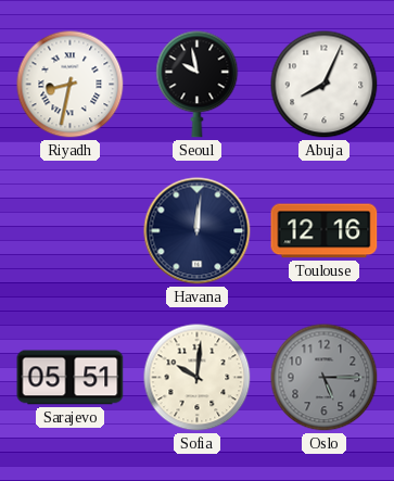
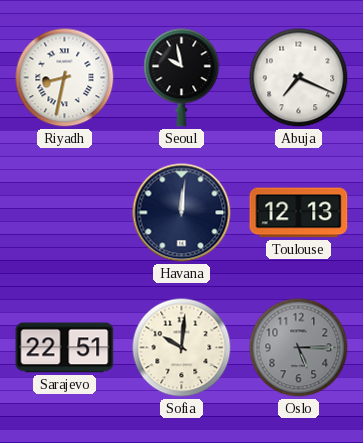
Abuja: 8:04 -> 7:19 (299, 78)
Toulouse: 12:16 -> 12:13 (299, 213)
Sarajevo: 05:51 -> 22:51 (65, 348)
